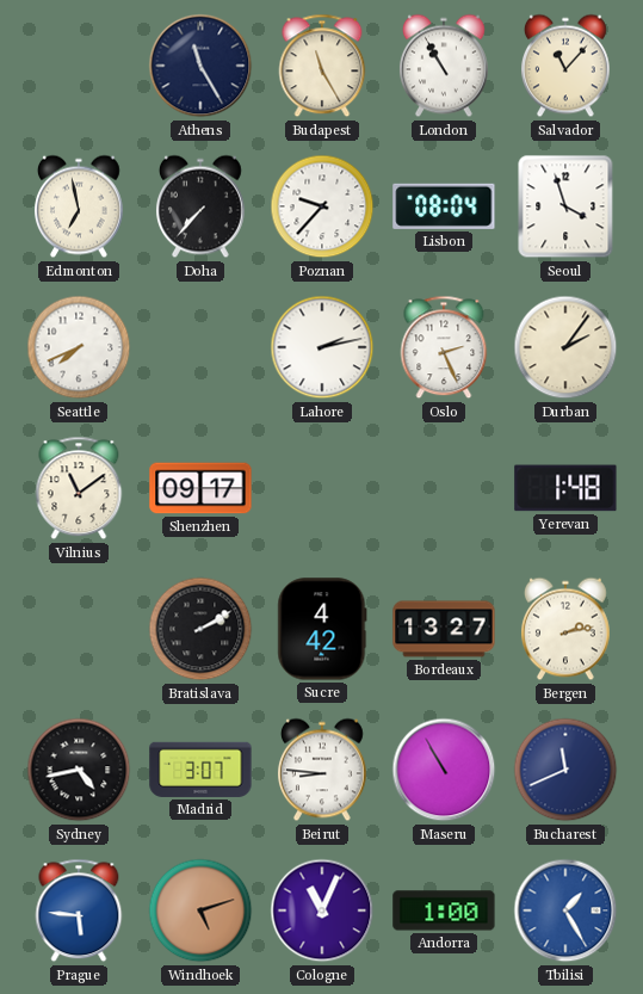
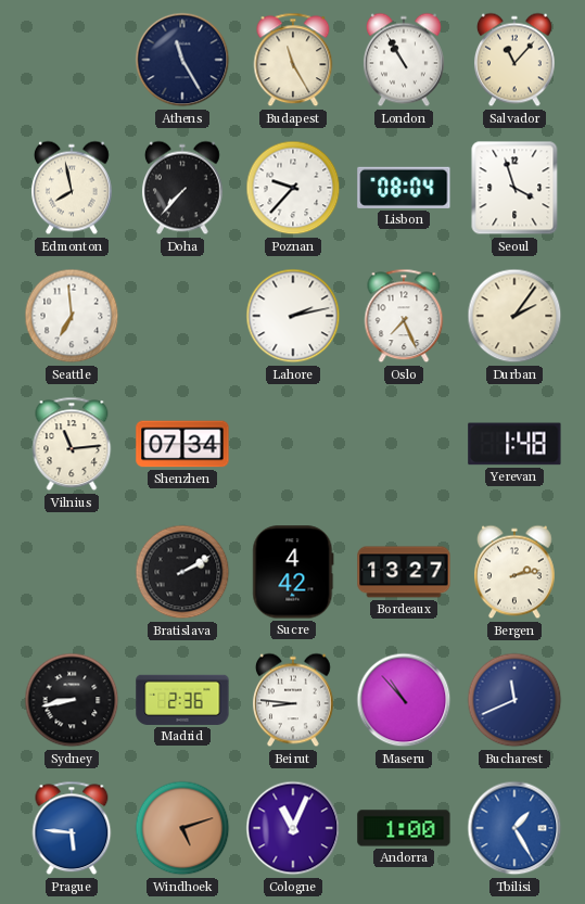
Edmonton: 6:58 -> 7:58 (72, 188)
Seattle: 7:41 -> 6:59 (72, 316)
Oslo: 2:26 -> 7:26 (404, 316)
Vilnius: 11:09 -> 11:14 (72, 444)
Shenzhen: 09:17 -> 07:34 (182, 444)
Sydney: 4:43 -> 8:43 (72, 700)
Madrid: 3:07 -> 2:36 (182, 700)
Maseru: 10:55 -> 10:53 (404, 700)
